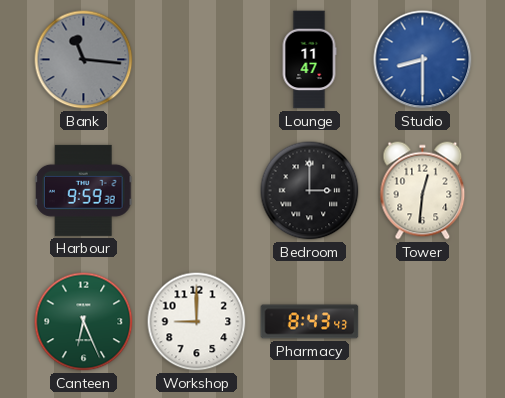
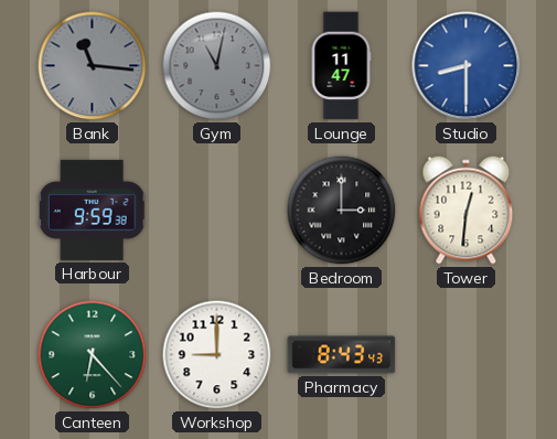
Gym: none -> 11:02 (217, 66)
Canteen: 6:26 -> 6:23 (93, 355)
